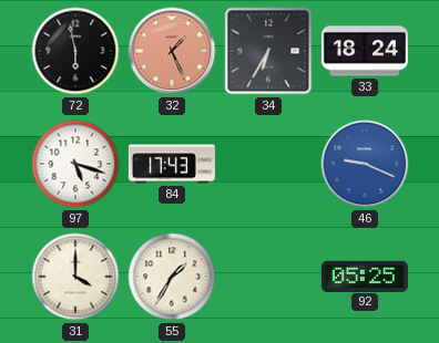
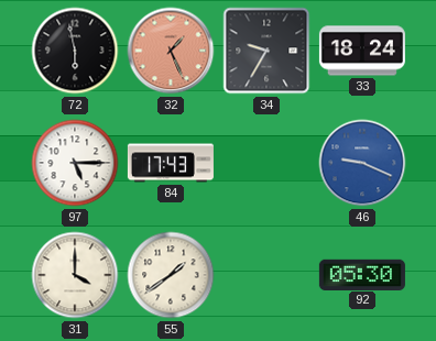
34: 6:35 -> 9:35 (266, 51)
97: 5:18 -> 5:15 (75, 163)
55: 1:35 -> 1:39 (171, 275)
92: 05:25 -> 05:30 (362, 274)
